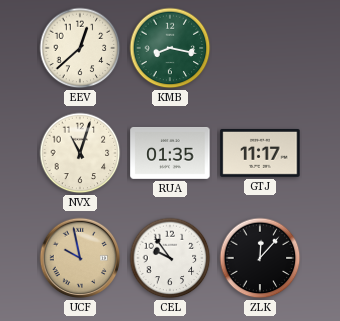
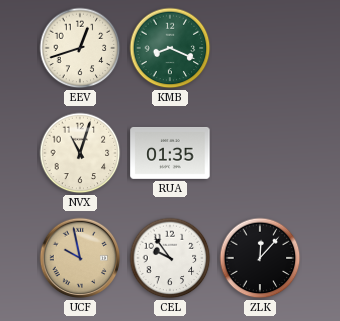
EEV: 12:38 -> 12:42 (80, 48)
KMB: 8:17 -> 8:19 (170, 48)
GTJ: 11:17 -> none (260, 153)
